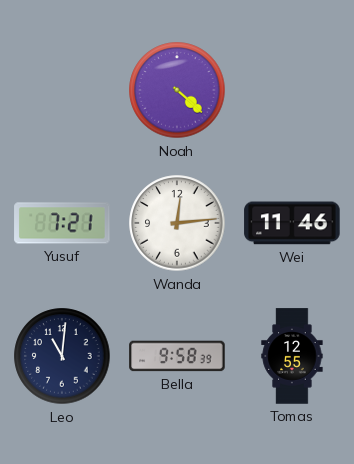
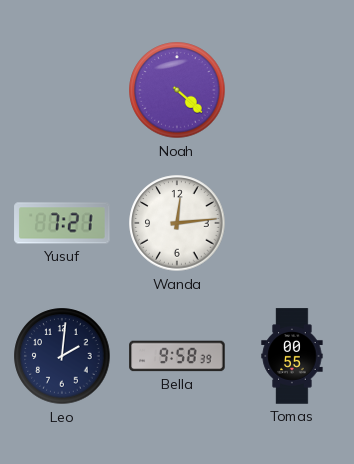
Wei: 11:46 -> none (292, 223)
Leo: 11:01 -> 2:01 (62, 356)
Tomas: 12:55 -> 00:55 (292, 356)
